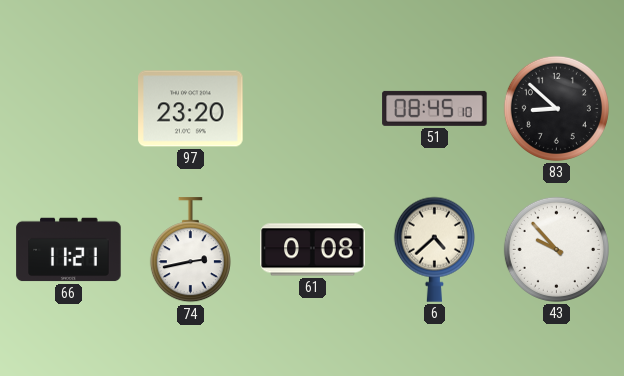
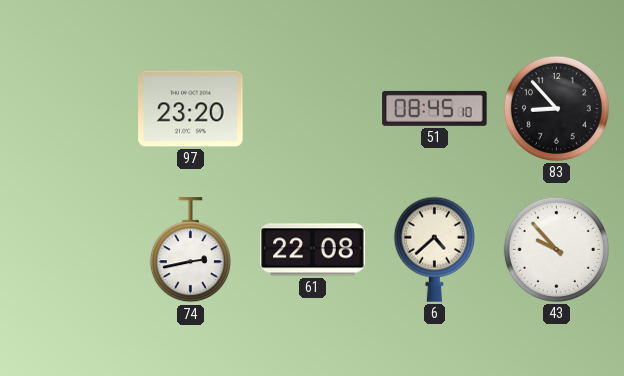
83: 8:52 -> 8:53 (556, 108)
66: 11:21 -> none (69, 250)
61: 0:08 -> 22:08 (313, 250)
